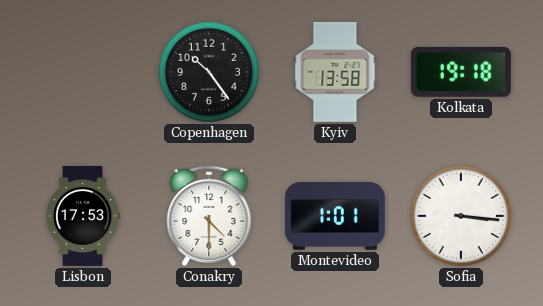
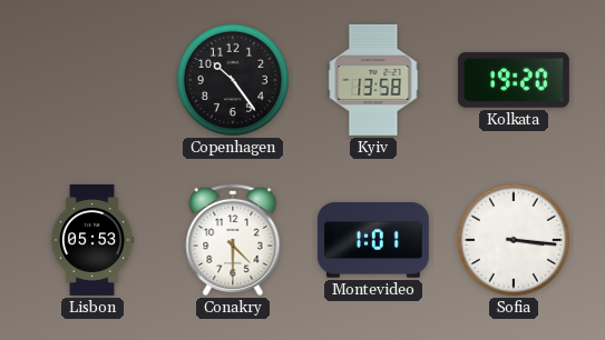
Kolkata: 19:18 -> 19:20 (514, 80)
Lisbon: 17:53 -> 05:53 (92, 240)
